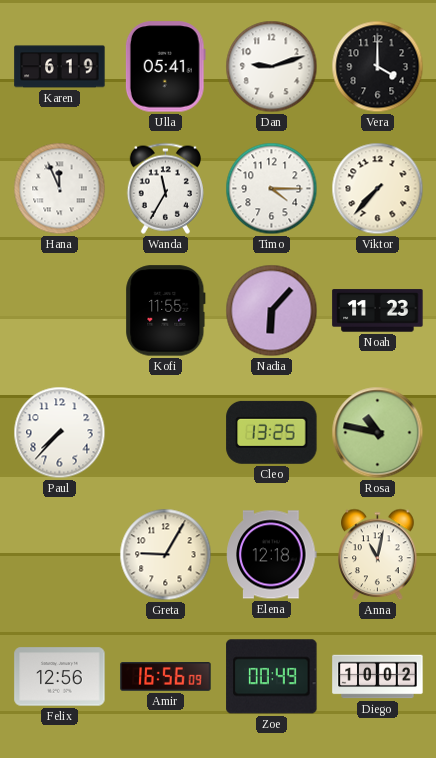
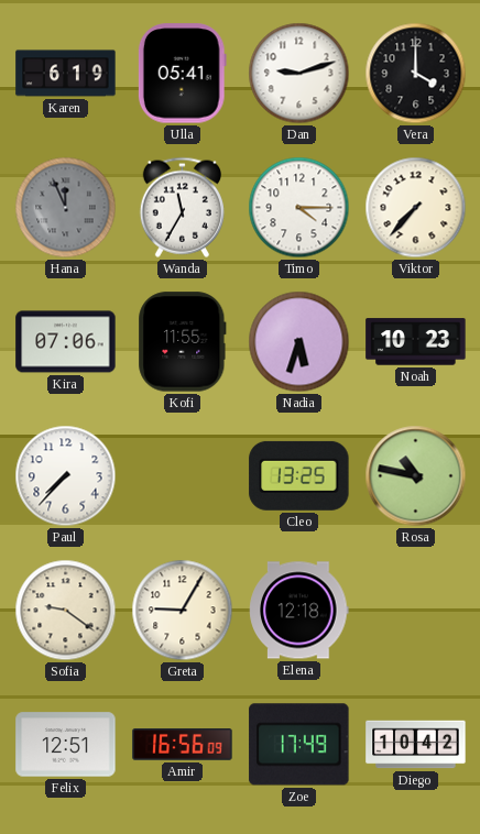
Hana dial: white -> grey (66, 208)
Kira: none -> 07:06 (66, 342)
Nadia: 6:07 -> 5:33 (299, 342)
Noah: 11:23 -> 10:23 (416, 342)
Sofia: none -> 9:21 (66, 611)
Anna: 11:02 -> none (378, 555)
Felix: 12:56 -> 12:51 (66, 745)
Zoe: 00:49 -> 17:49 (299, 745)
Diego: 10:02 -> 10:42 (416, 745)
